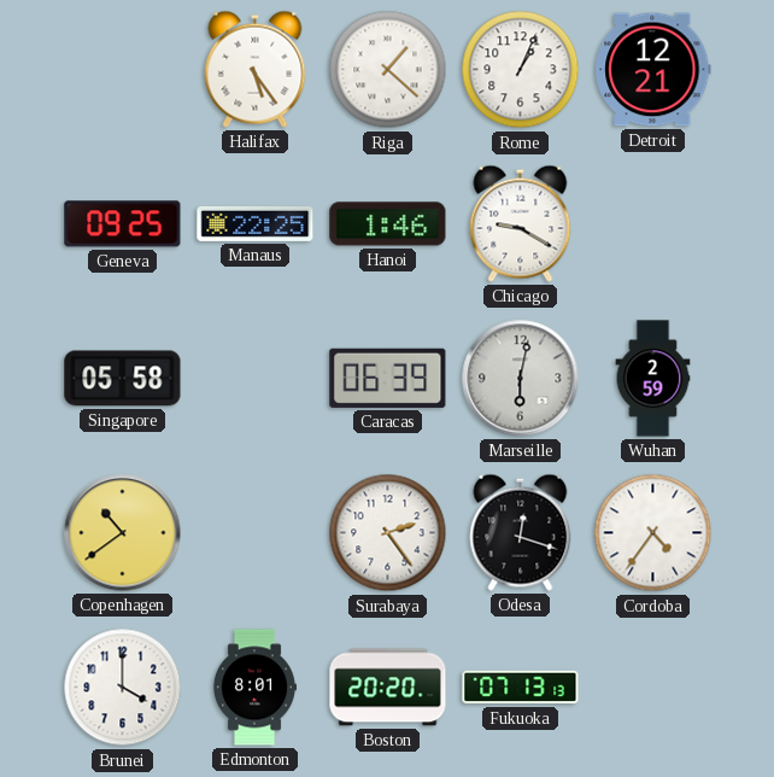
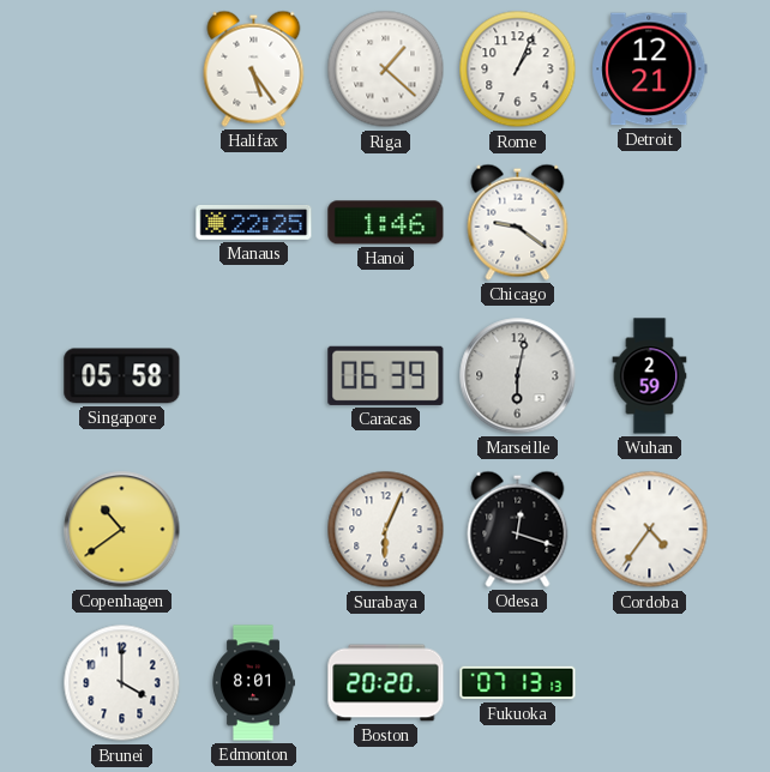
Geneva: 09:25 -> none (123, 224)
Chicago: 9:20 -> 9:21 (518, 222)
Surabaya: 2:24 -> 6:04 (386, 530)
